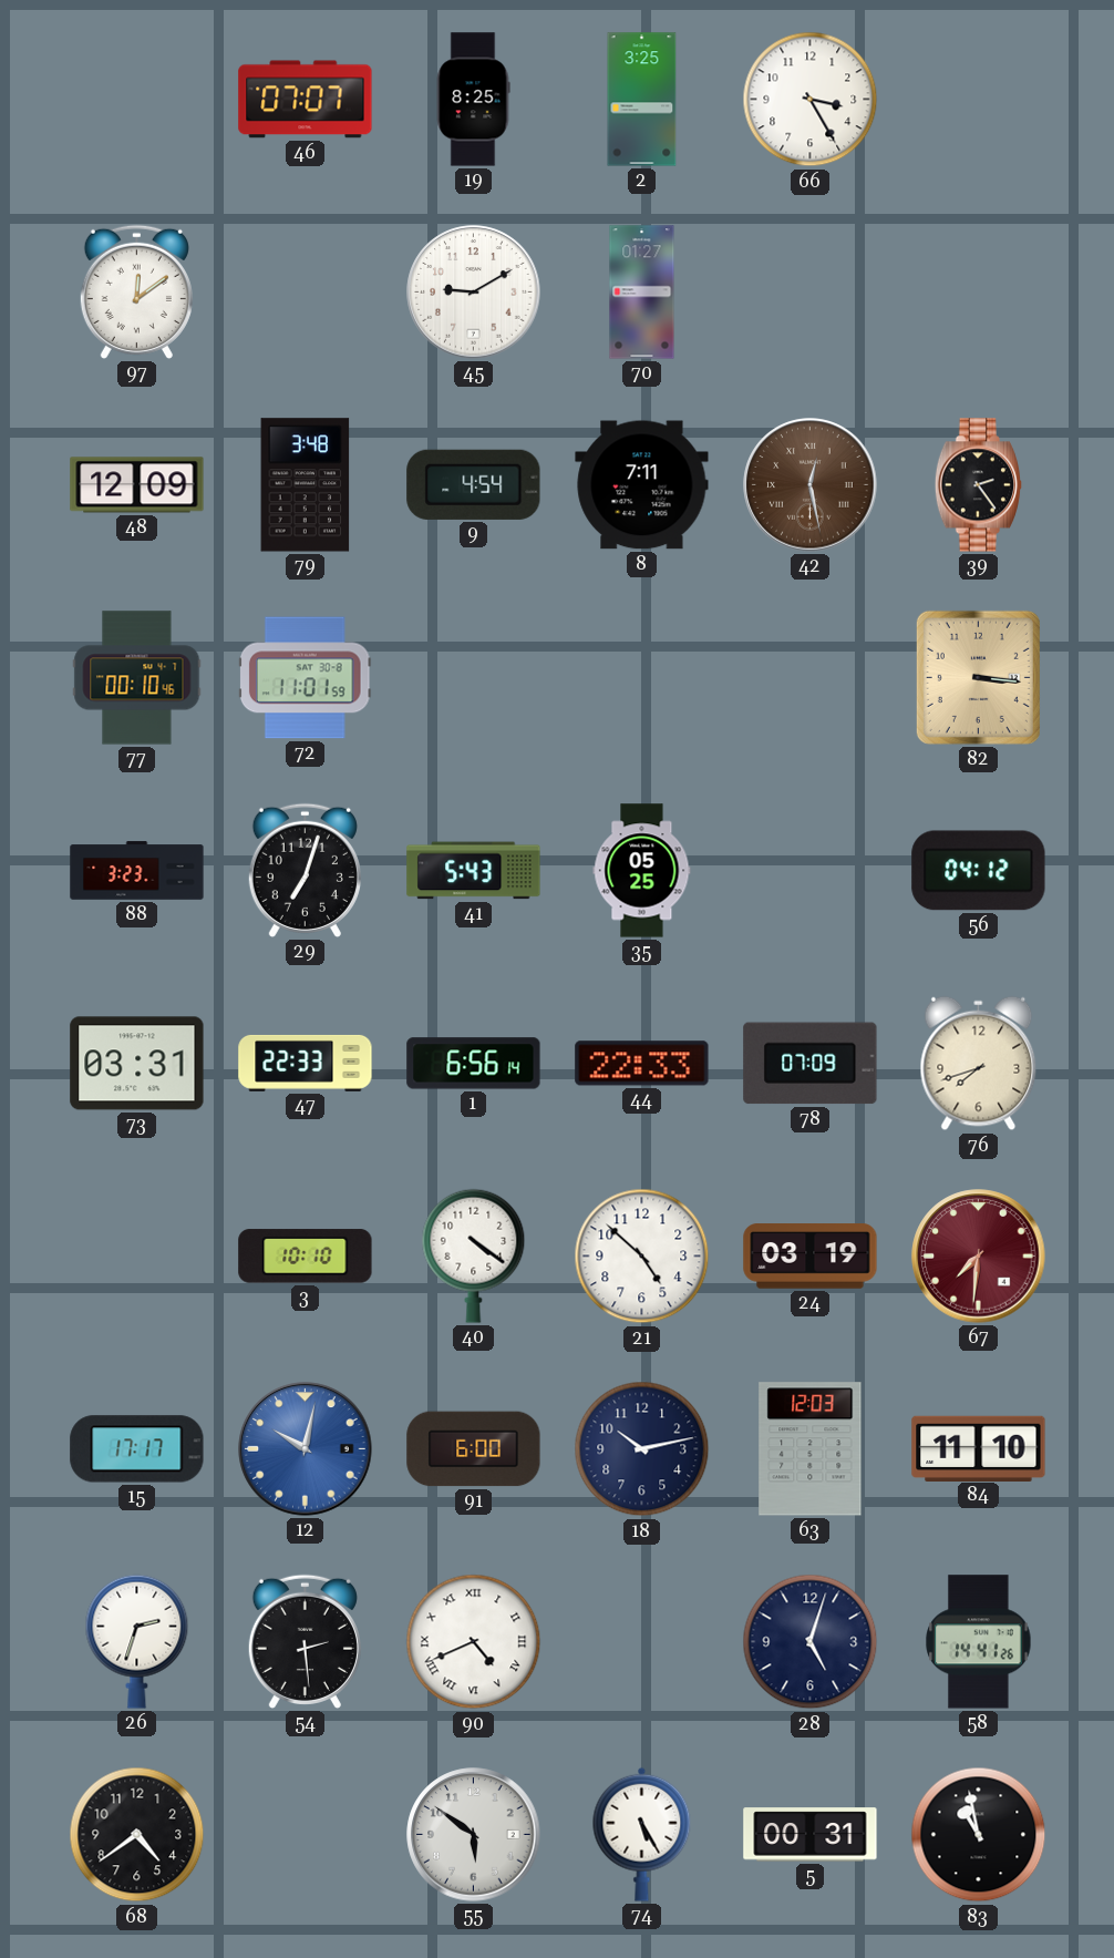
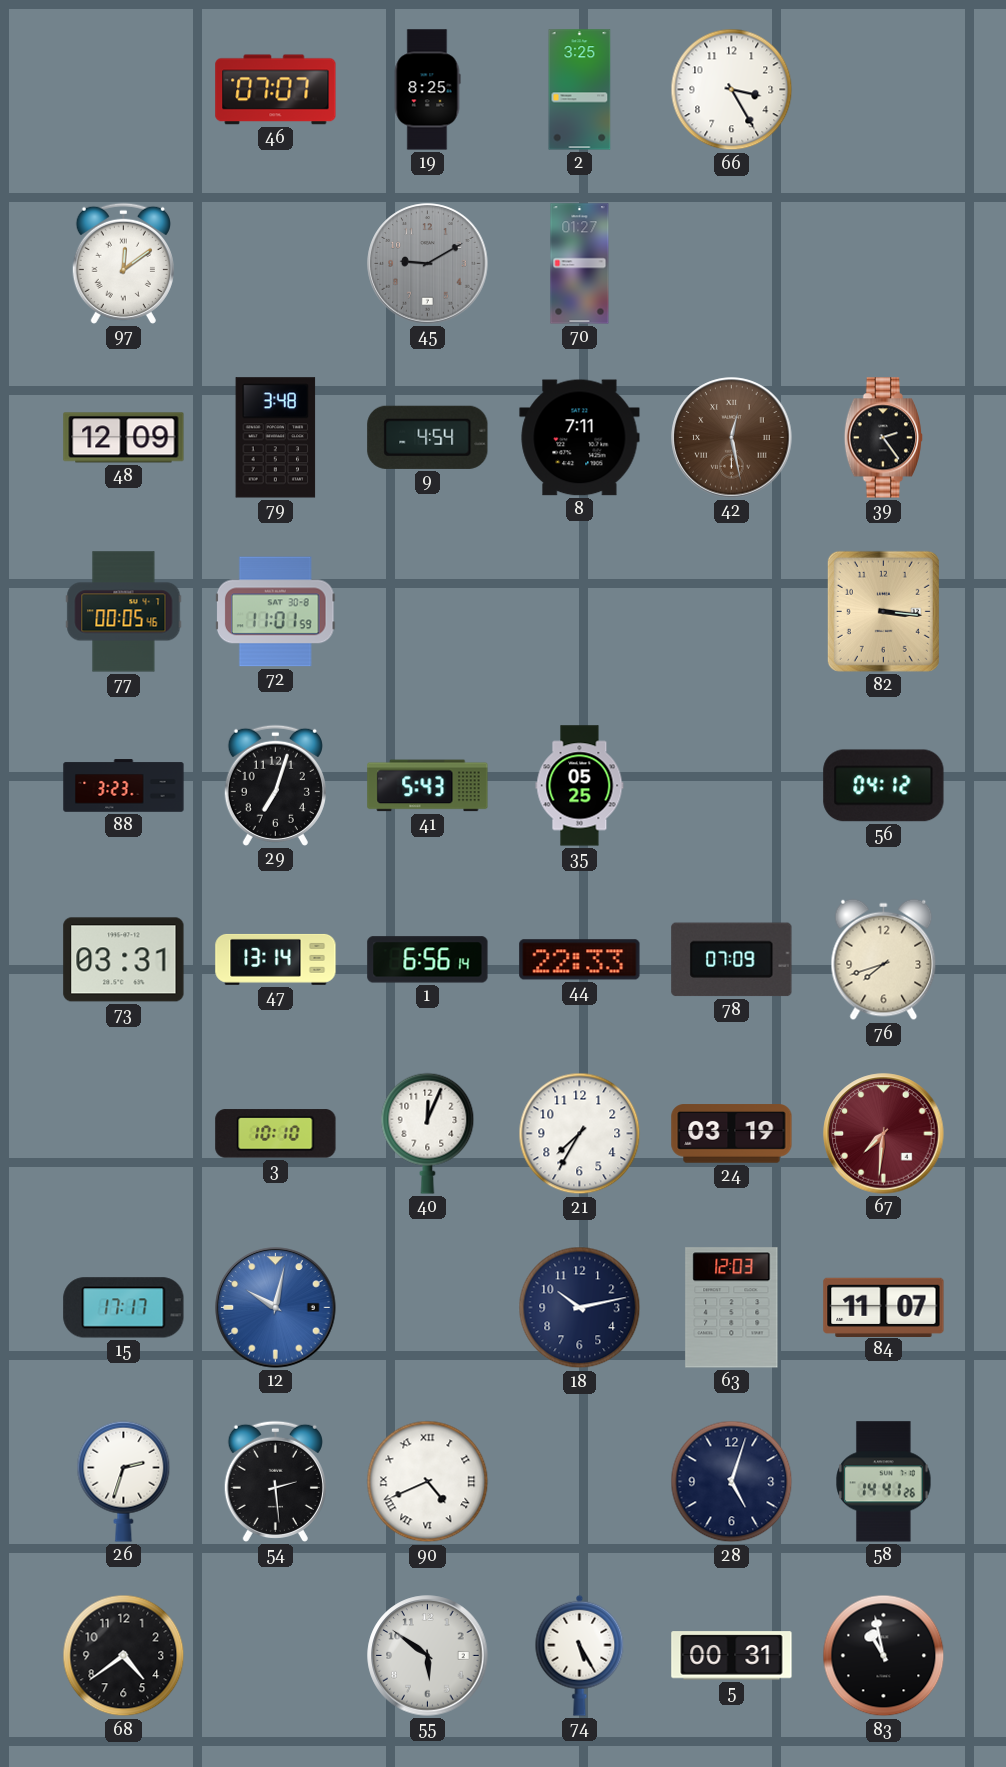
45 dial: white -> grey (428, 264)
77: 00:10 -> 00:05 (124, 612)
47: 22:33 -> 13:14 (276, 959)
40: 4:21 -> 12:04 (428, 1133)
21: 4:52 -> 7:35 (580, 1134)
91: 6:00 -> none (474, 1449)
84: 11:10 -> 11:07 (884, 1307)
